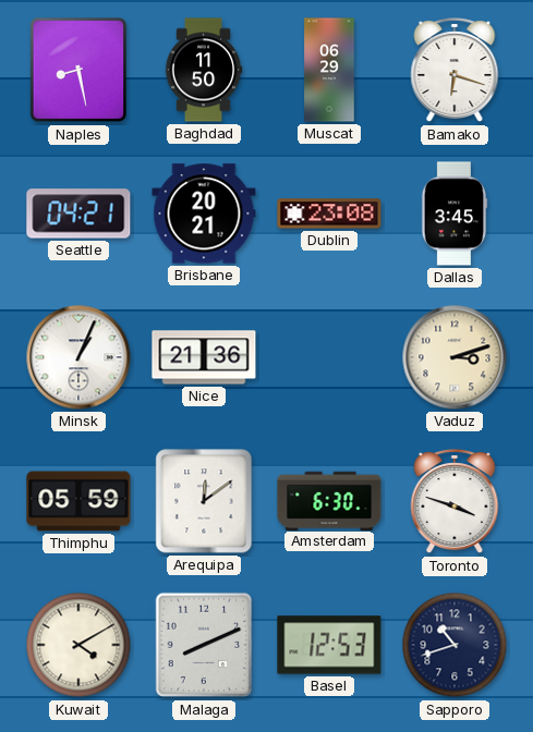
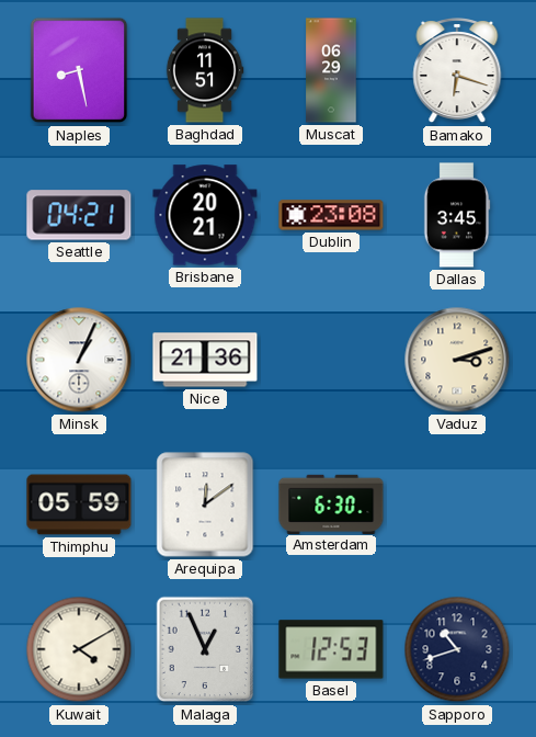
Baghdad: 11:50 -> 11:51 (205, 70)
Toronto: 3:48 -> none (455, 502)
Malaga: 8:11 -> 12:56 (205, 649)
